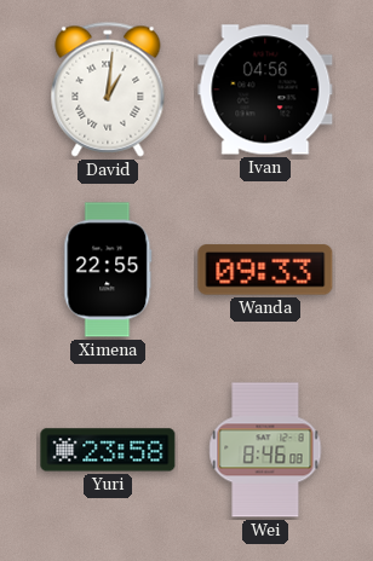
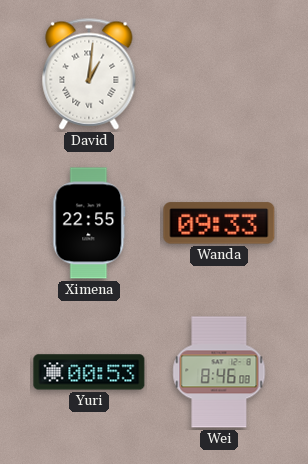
Ivan: 04:56 -> none (265, 89)
Yuri: 23:58 -> 00:53 (89, 372)
